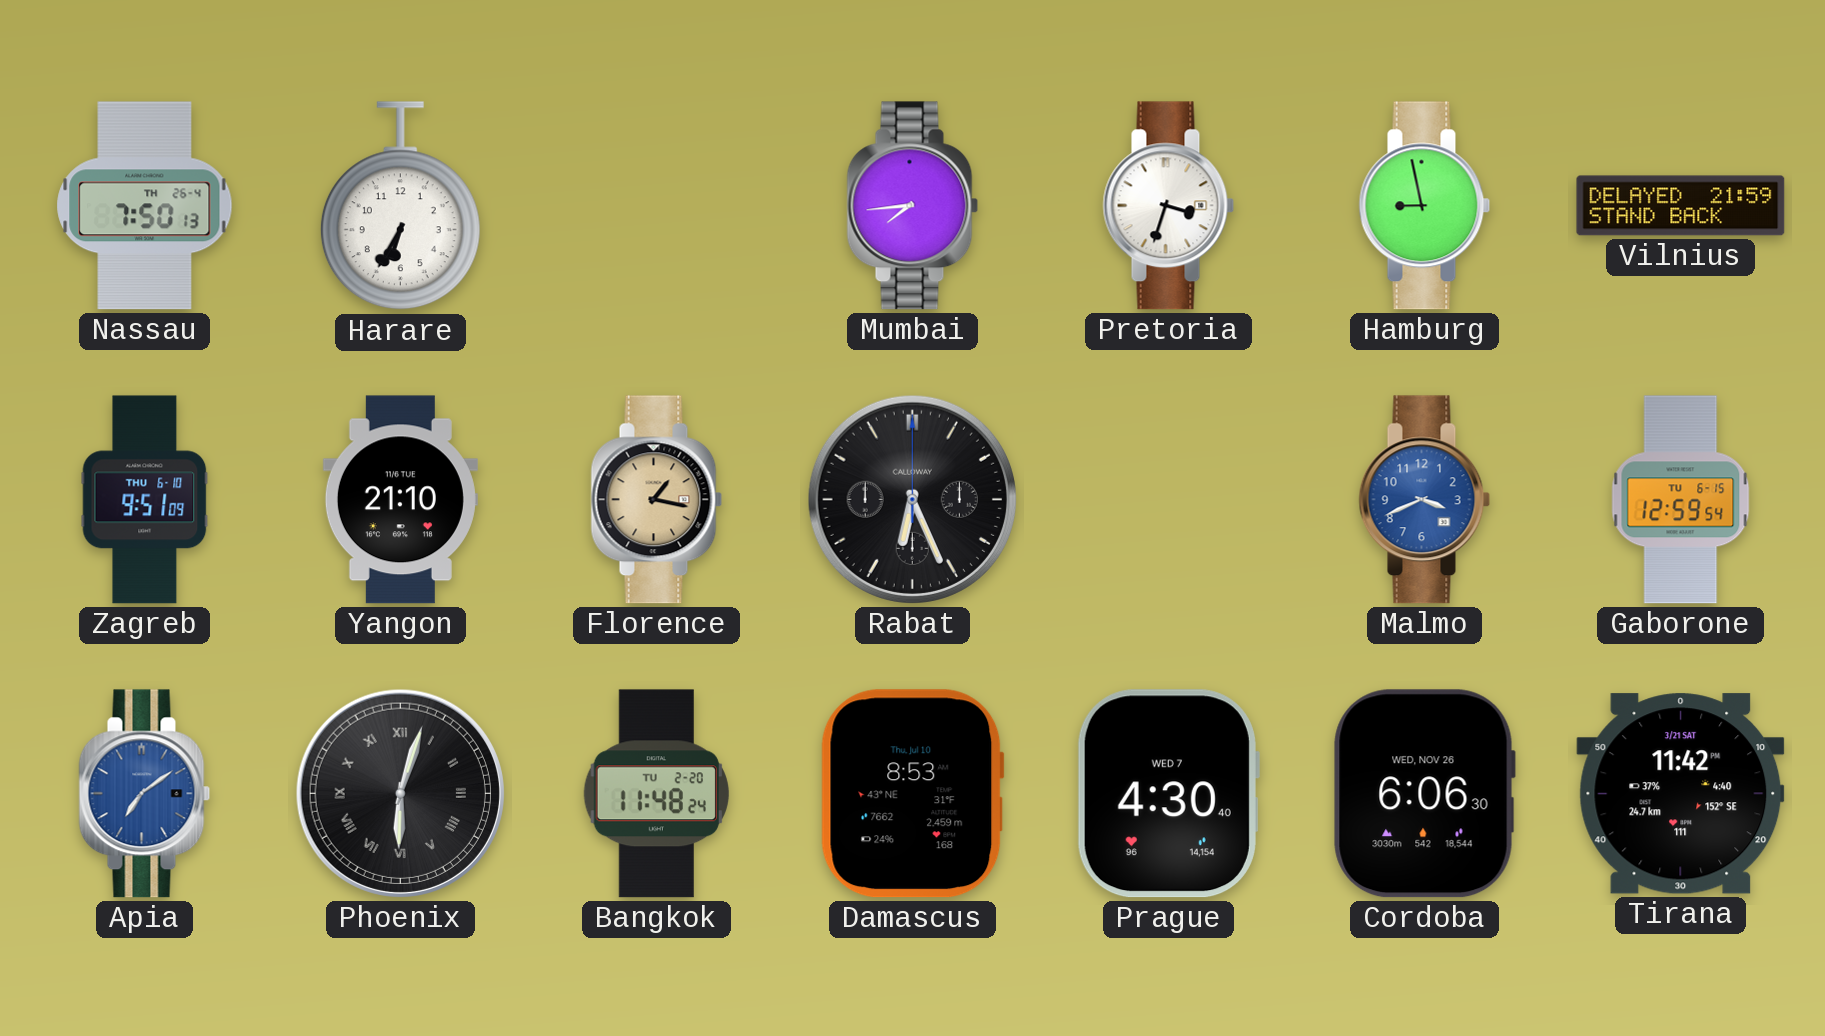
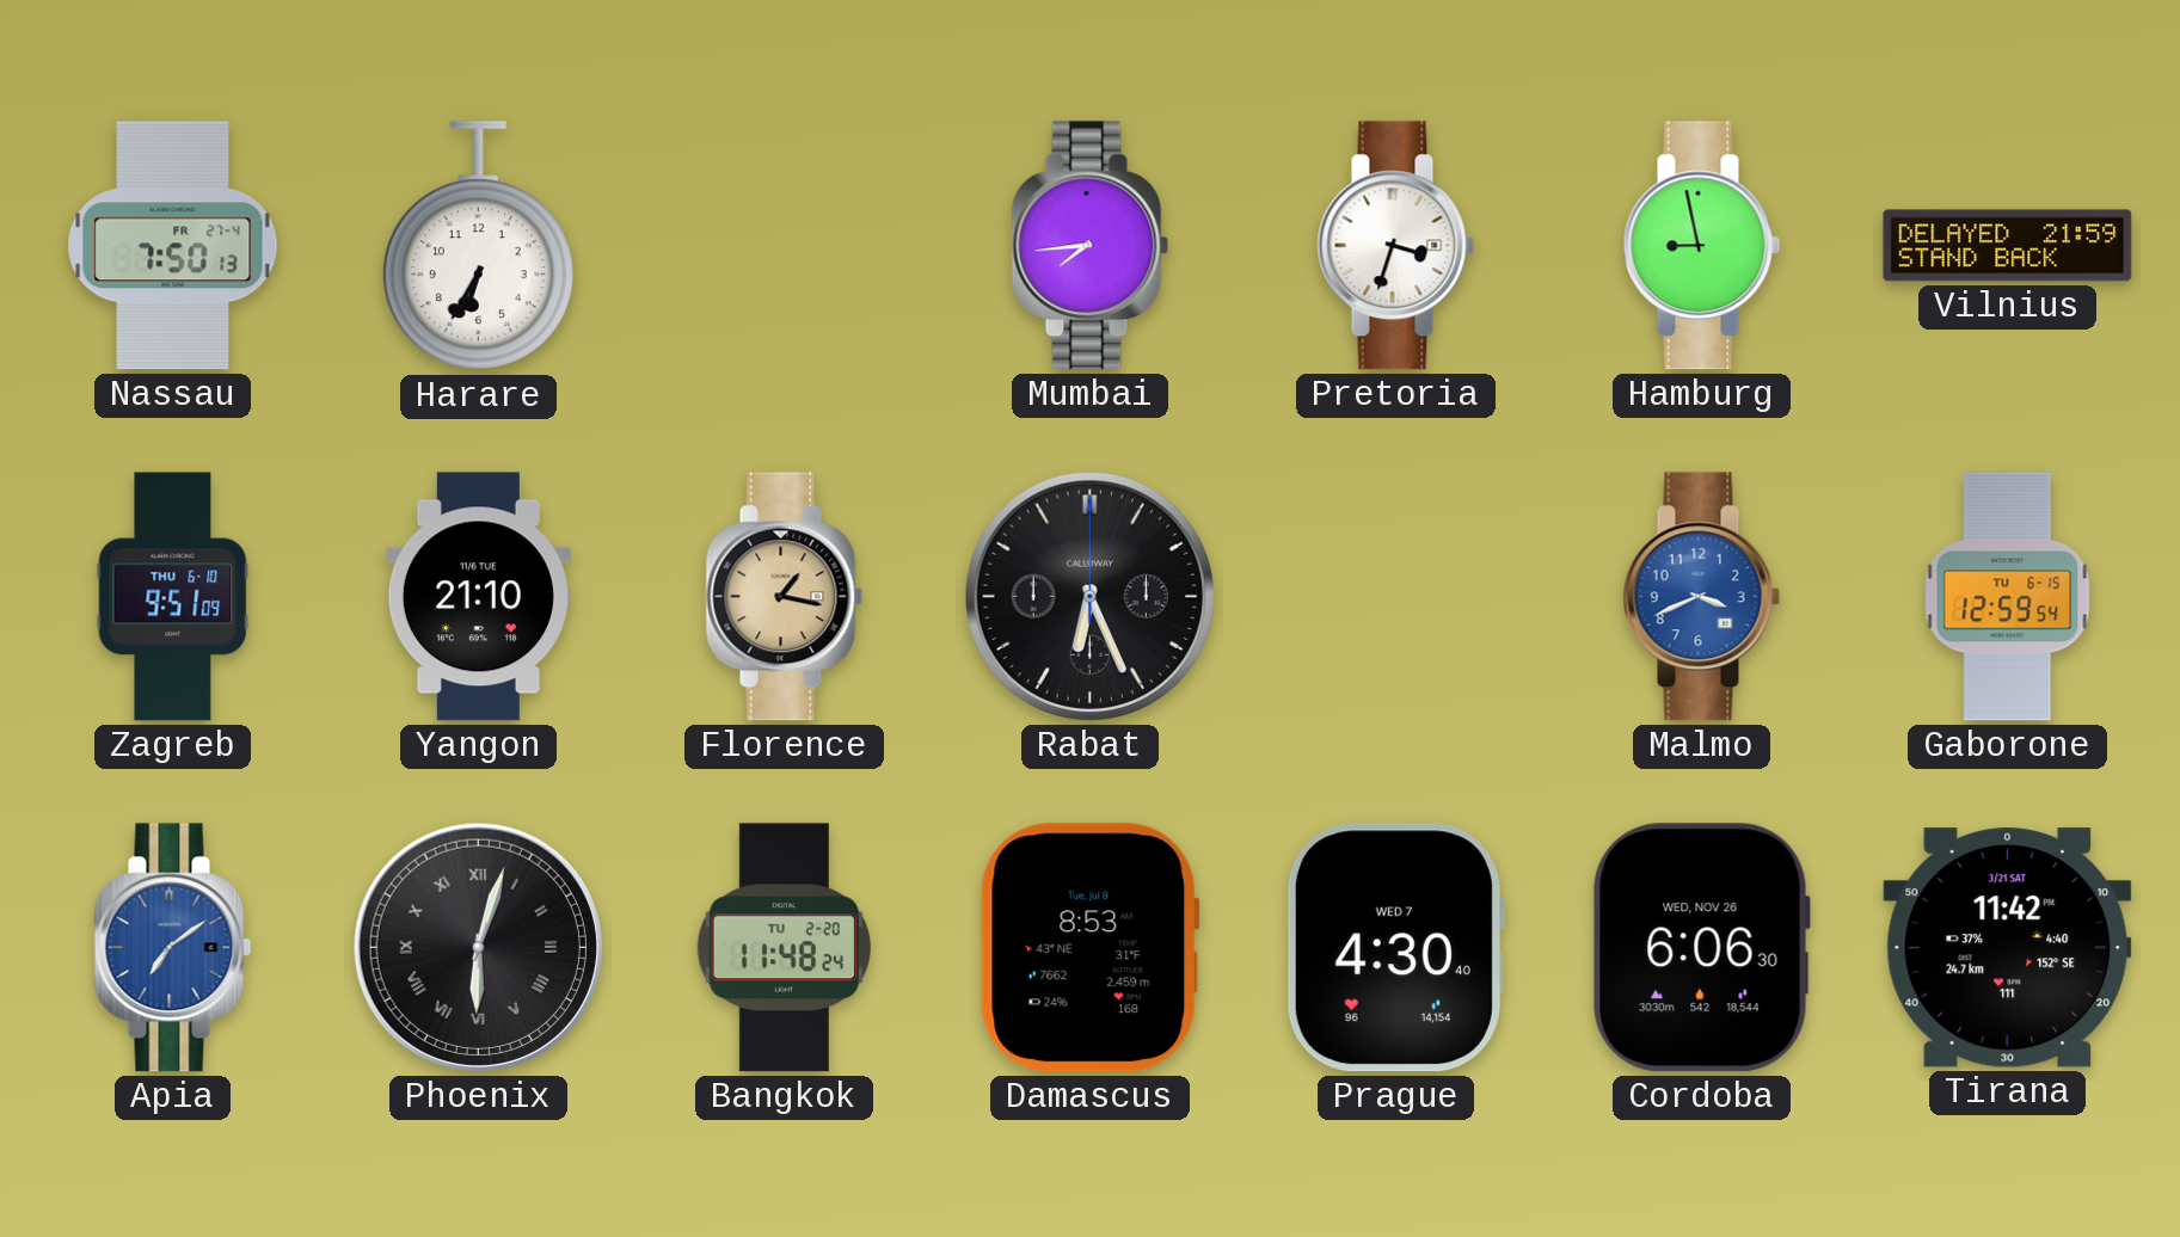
Nassau date: TH 26-4 -> FR 27-4 (173, 246)
Damascus date: Thu, Jul 10 -> Tue, Jul 8 (1089, 948)
